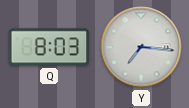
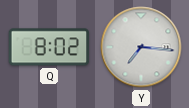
Q: 8:03 -> 8:02 (49, 47)
